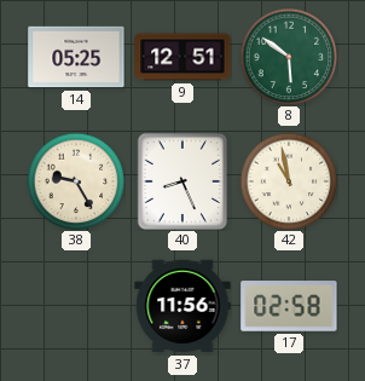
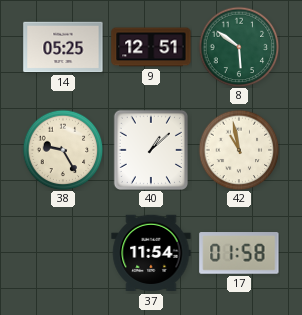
40: 8:26 -> 1:08 (150, 149)
37: 11:56 -> 11:54 (151, 253)
17: 02:58 -> 01:58 (239, 253)
